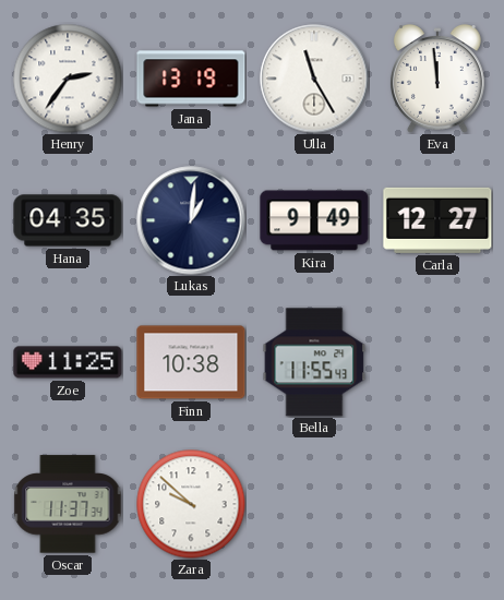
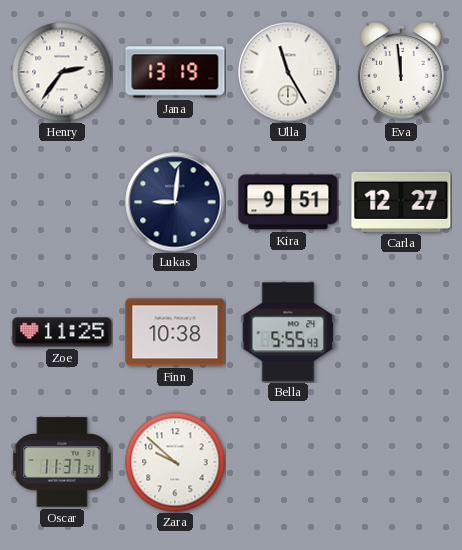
Hana: 04:35 -> none (68, 220)
Lukas: 1:01 -> 9:01 (175, 202)
Kira: 9:49 -> 9:51 (288, 202)
Bella: 11:55 -> 5:55 (288, 332)
